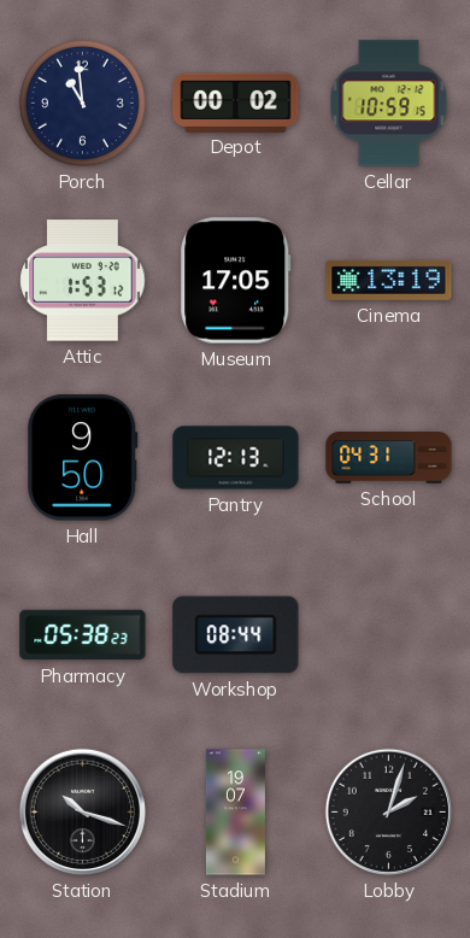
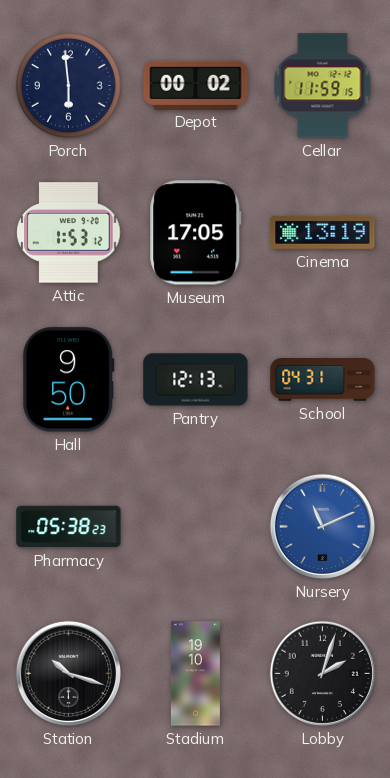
Porch: 10:59 -> 5:59 (68, 85)
Cellar: 10:59 -> 11:59 (323, 86)
Workshop: 08:44 -> none (236, 635)
Nursery: none -> 11:11 (322, 526)
Stadium: 19:07 -> 19:10 (195, 674)
